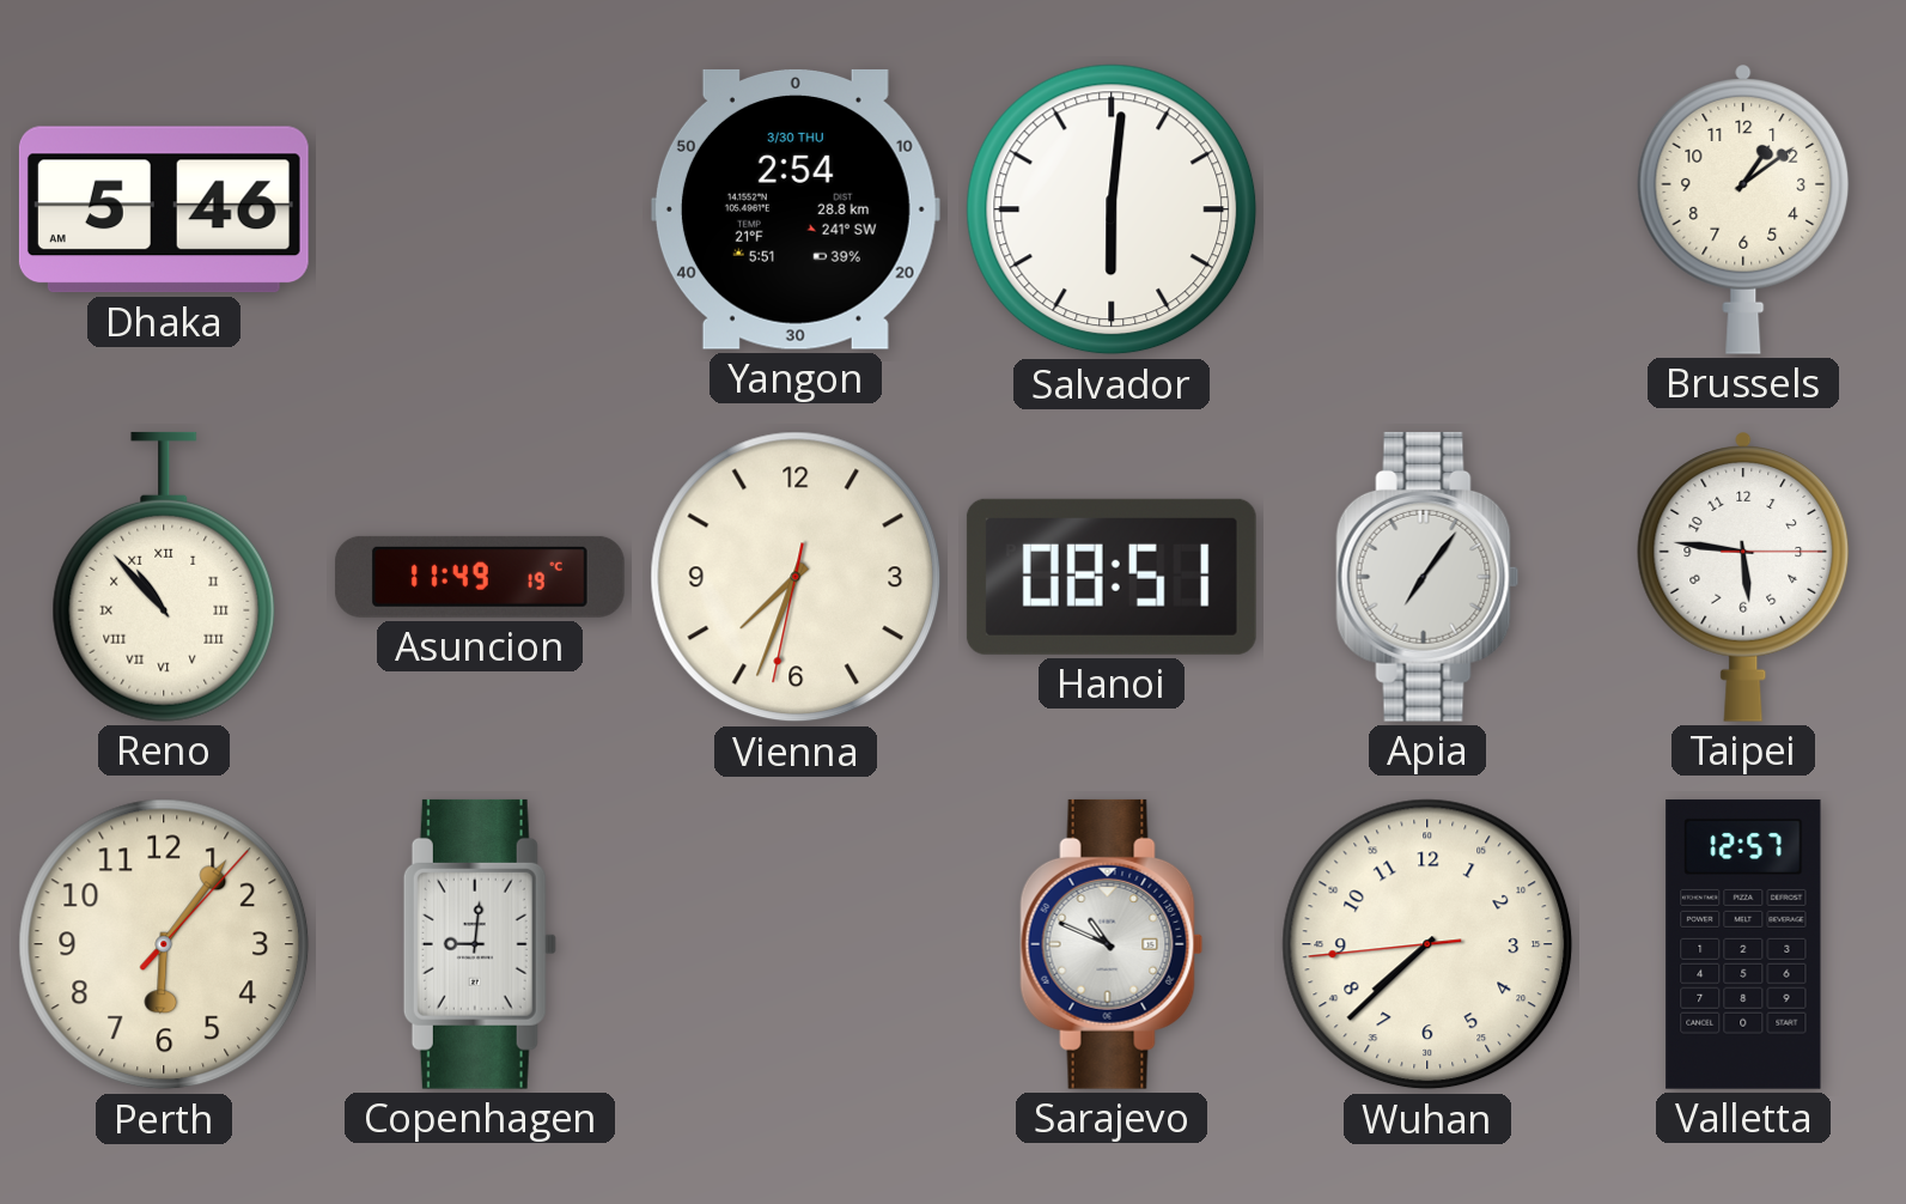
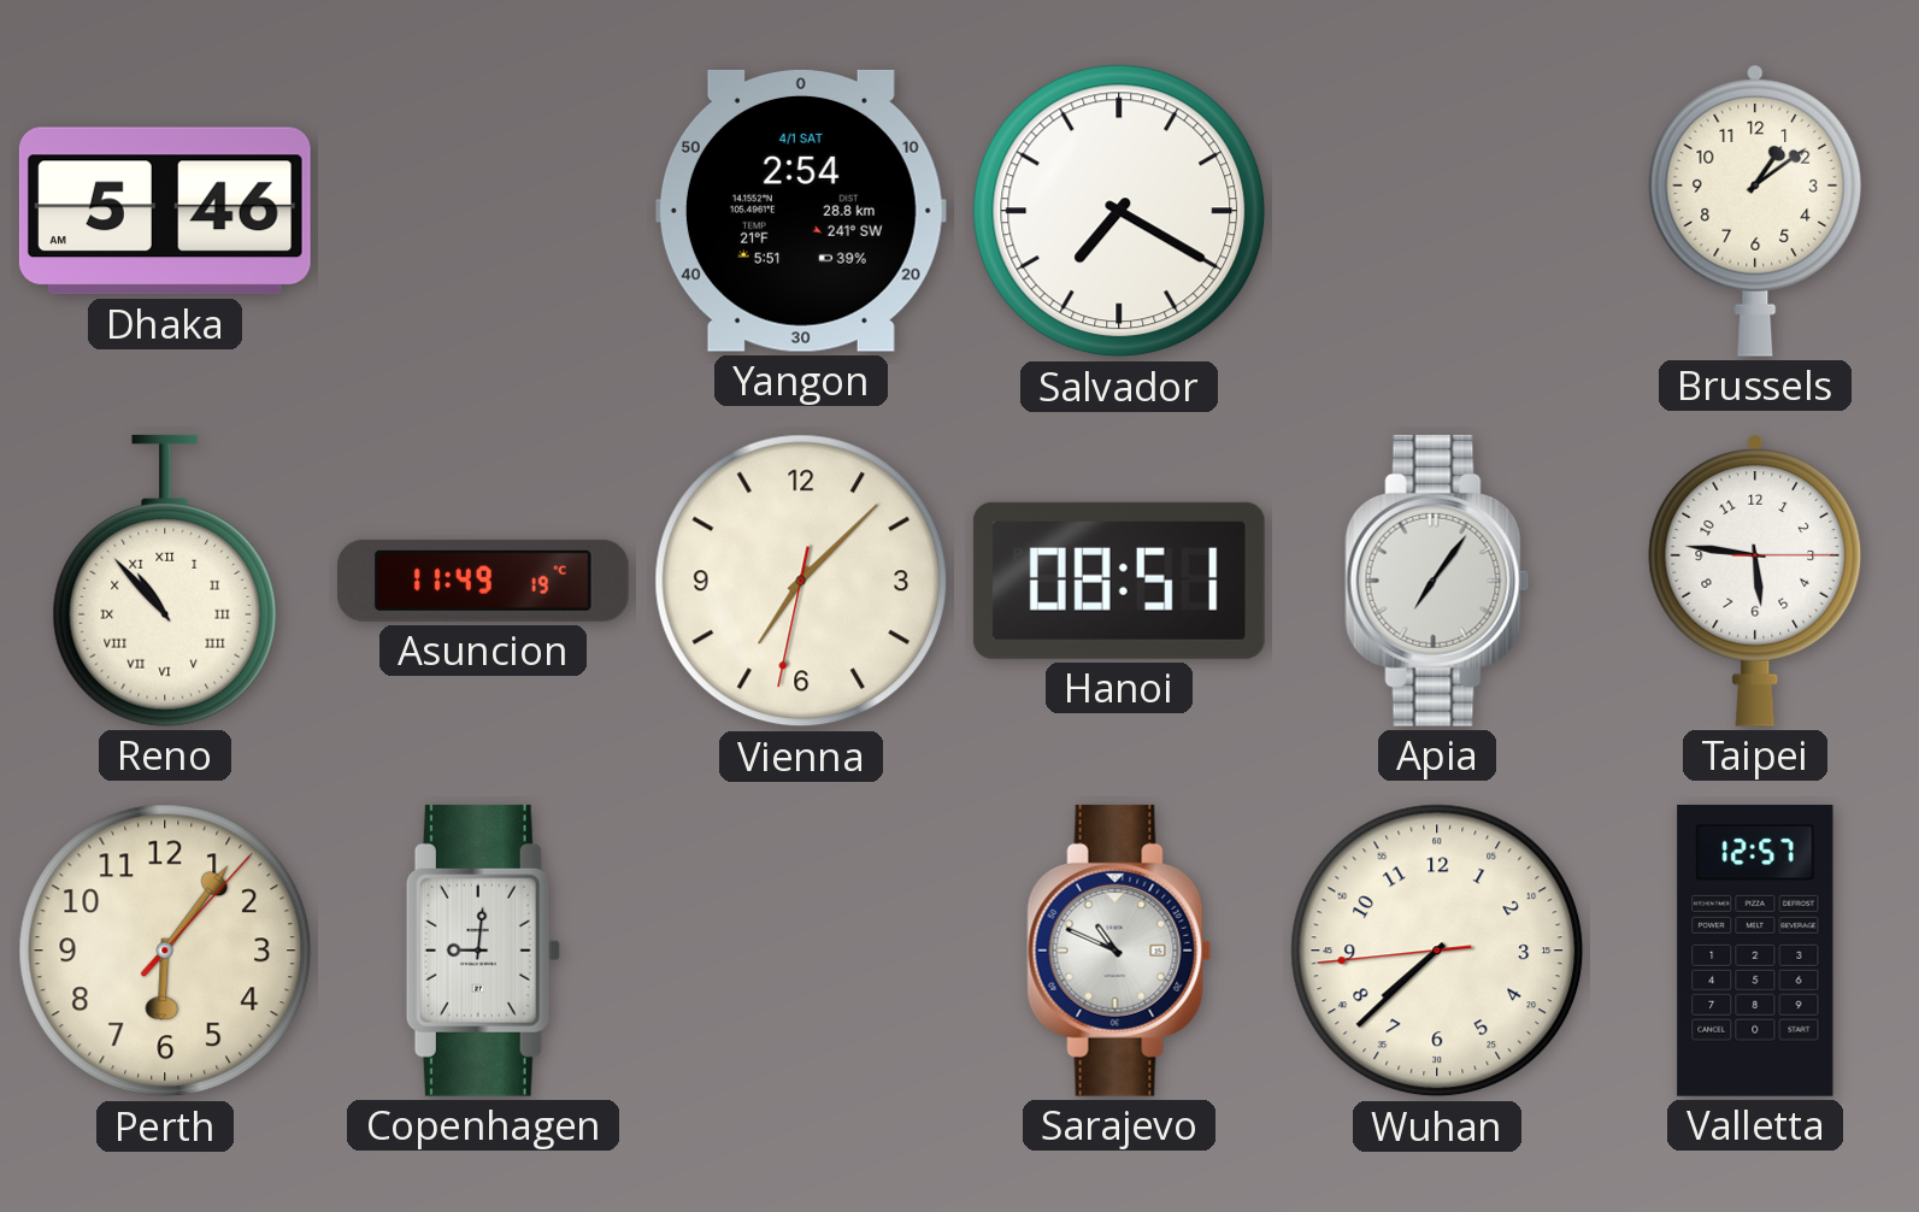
Yangon date: 3/30 THU -> 4/1 SAT (801, 211)
Salvador: 6:01 -> 7:20 (1119, 211)
Vienna: 7:33 -> 7:07 (801, 581)
